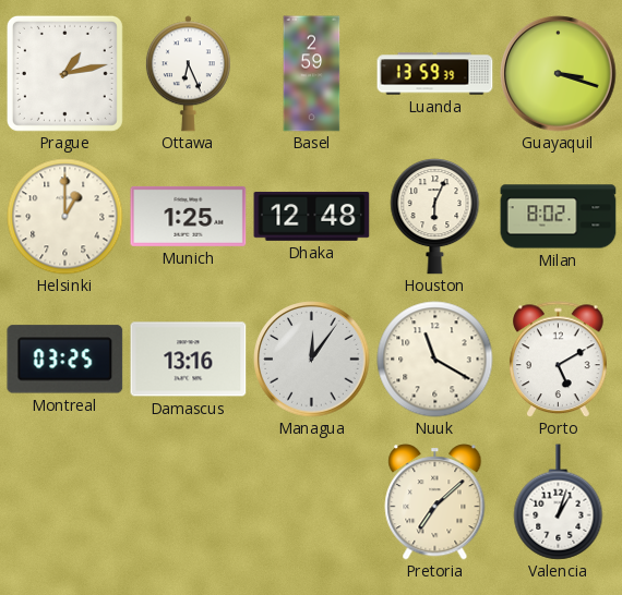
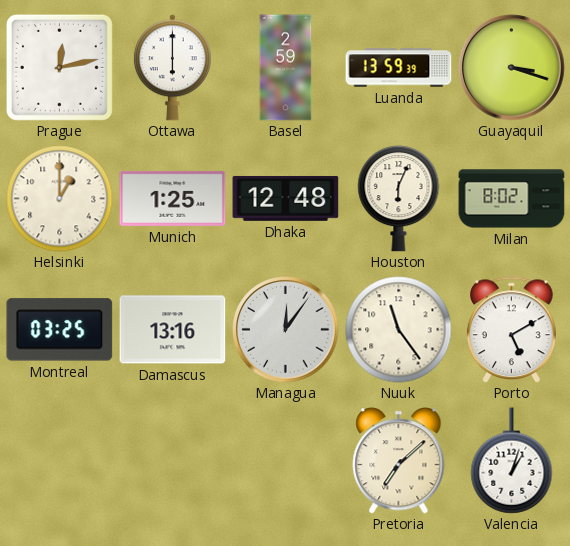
Prague: 1:13 -> 12:13 (59, 67)
Ottawa: 6:26 -> 6:00 (172, 68)
Nuuk: 11:20 -> 11:24 (399, 330)
